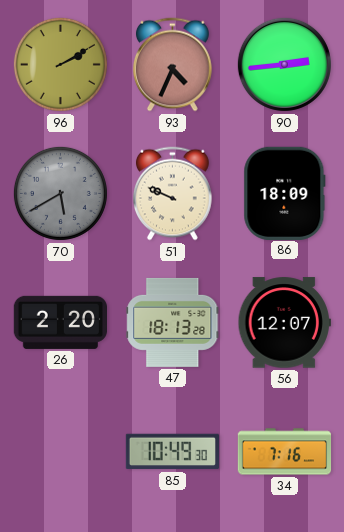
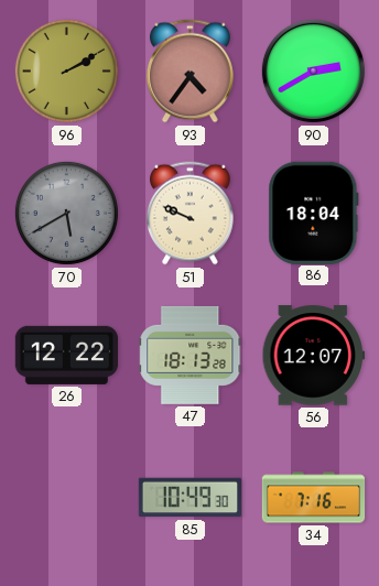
93: 4:34 -> 4:36 (189, 72)
90: 2:44 -> 2:40 (313, 70)
86: 18:09 -> 18:04 (314, 213)
26: 2:20 -> 12:22 (66, 355)
